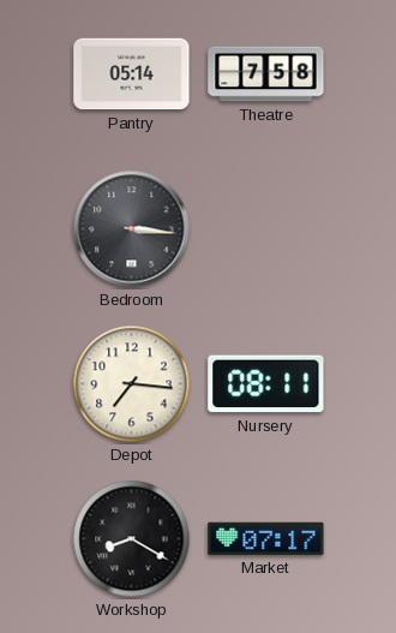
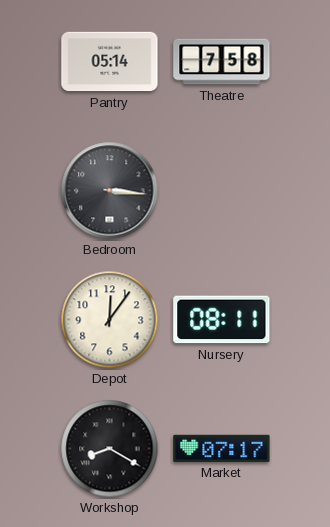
Depot: 7:16 -> 12:06 (110, 320)
